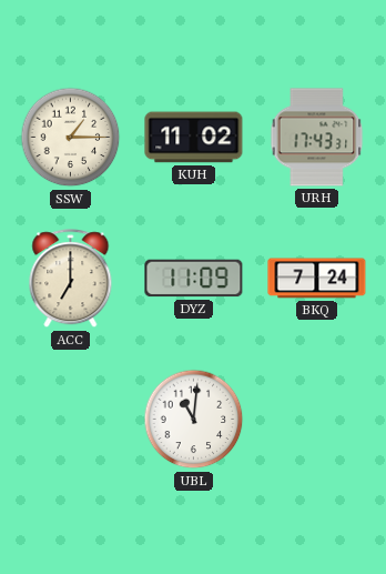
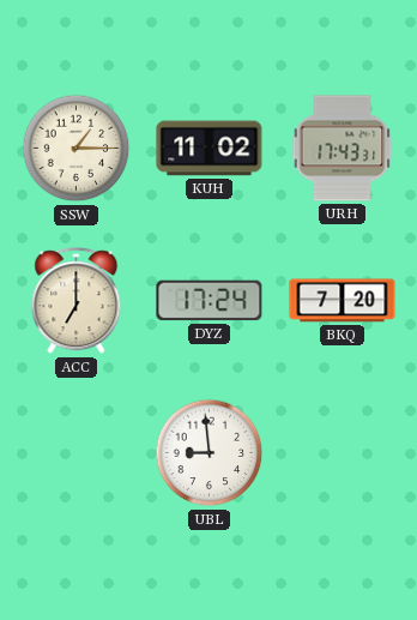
DYZ: 11:09 -> 17:24 (210, 301)
BKQ: 7:24 -> 7:20 (343, 301)
UBL: 11:01 -> 8:59 (210, 453)
